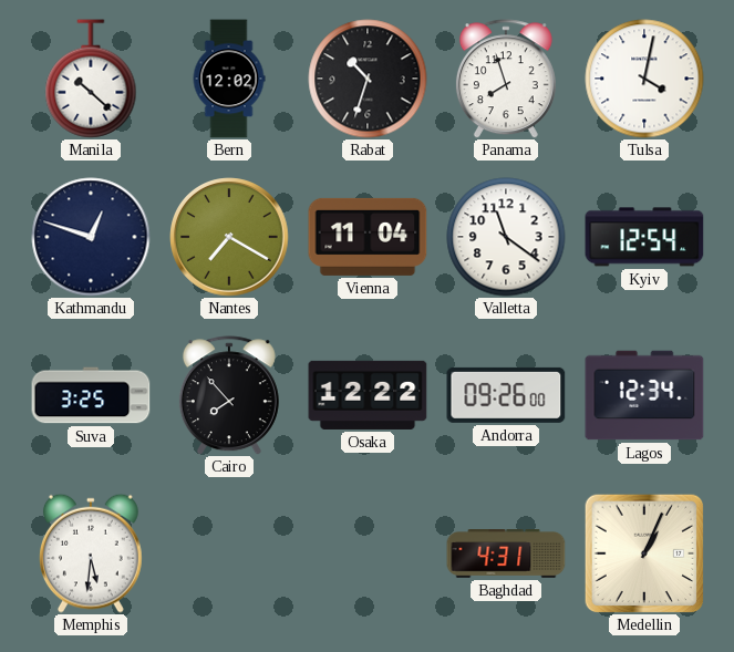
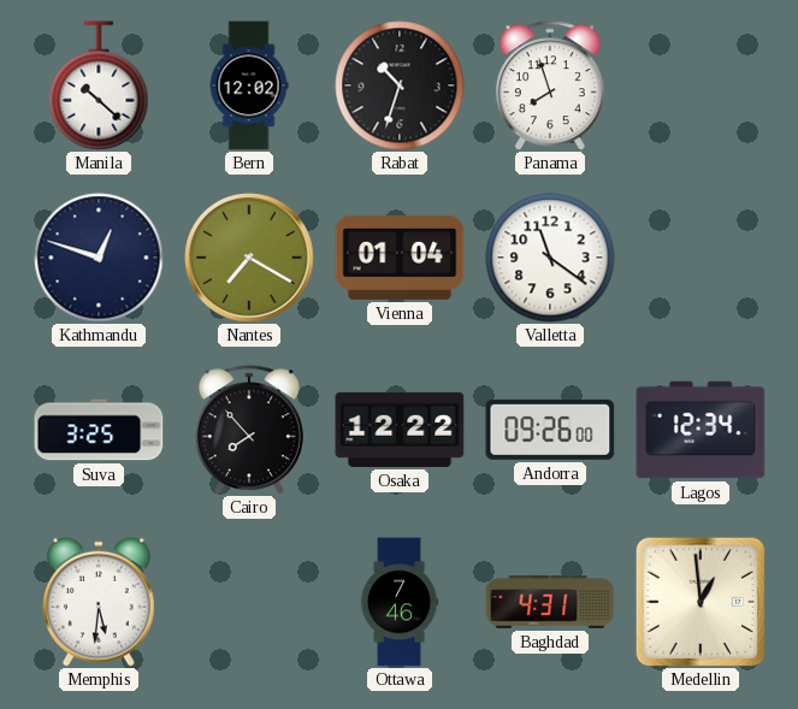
Tulsa: 4:02 -> none (644, 79)
Vienna: 11:04 -> 01:04 (400, 258)
Kyiv: 12:54 -> none (644, 237)
Ottawa: none -> 7:46 (400, 602)
Medellin: 1:04 -> 12:59 (701, 602)
